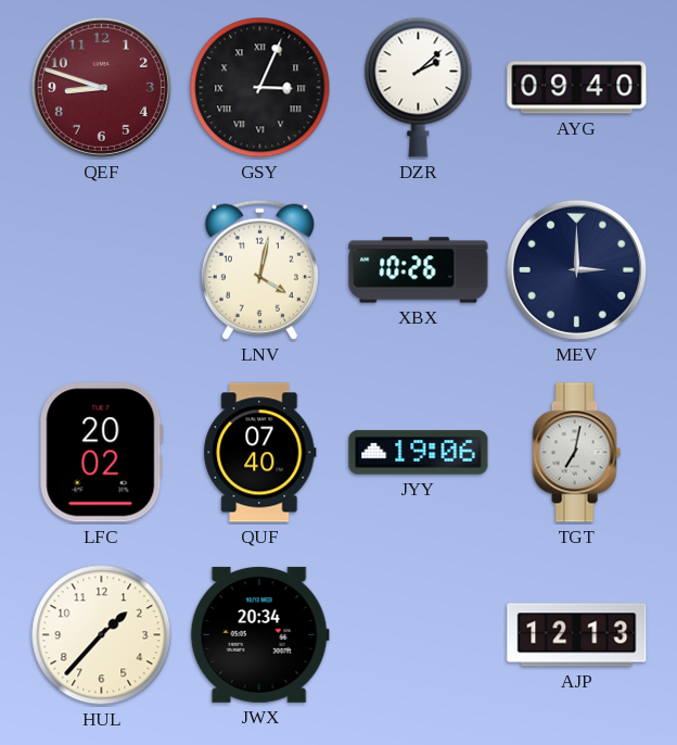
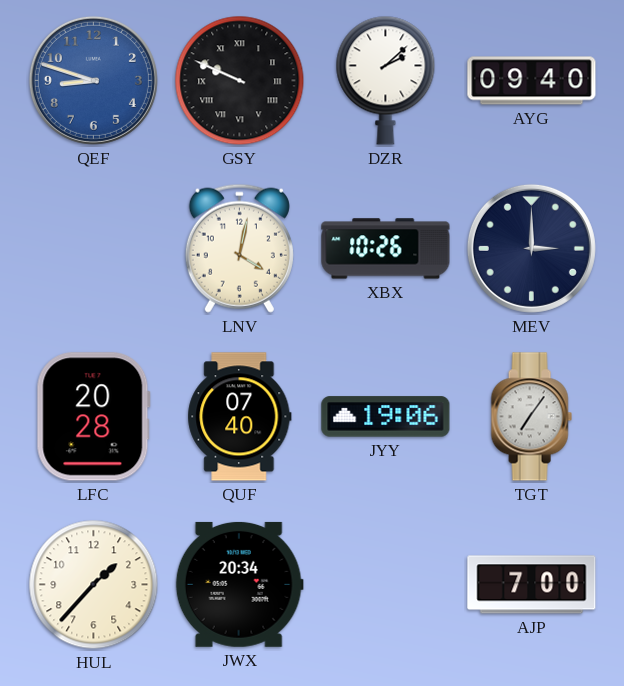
QEF dial: burgundy -> blue (93, 80)
GSY: 3:04 -> 9:49 (240, 81)
LFC: 20:02 -> 20:28 (93, 417)
TGT: 7:02 -> 7:06 (531, 417)
AJP: 12:13 -> 7:00 (532, 585)
